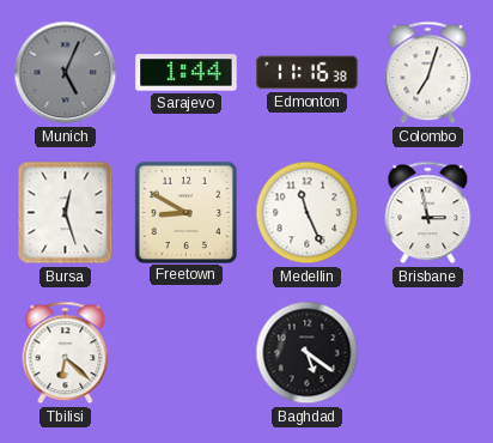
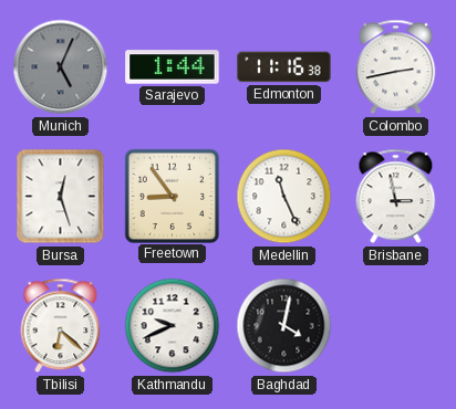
Colombo: 7:03 -> 2:43 (396, 67)
Freetown: 8:50 -> 8:54 (172, 196)
Kathmandu: none -> 9:41 (173, 326)
Baghdad: 5:21 -> 4:02 (284, 326)
